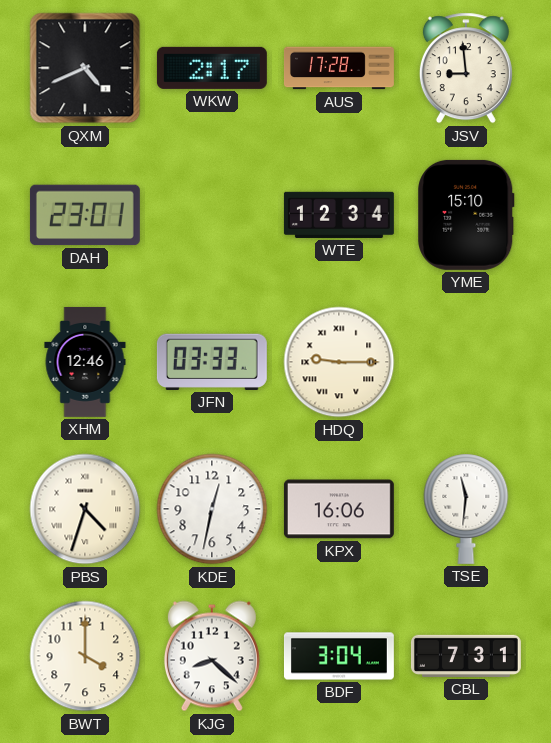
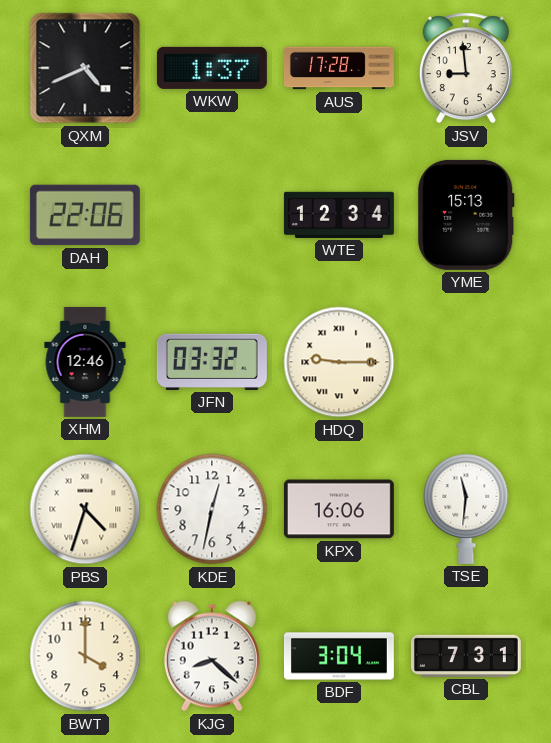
WKW: 2:17 -> 1:37 (212, 68)
DAH: 23:01 -> 22:06 (85, 215)
YME: 15:10 -> 15:13 (466, 215)
JFN: 03:33 -> 03:32 (212, 362)
